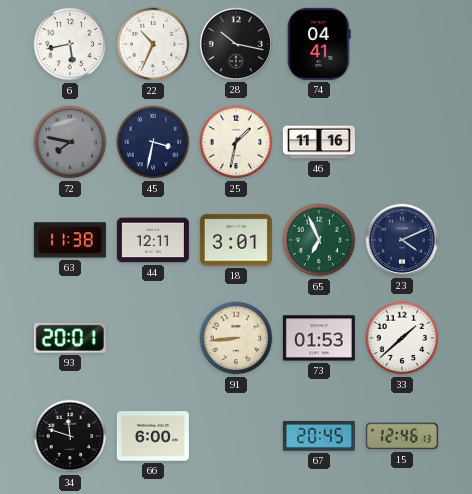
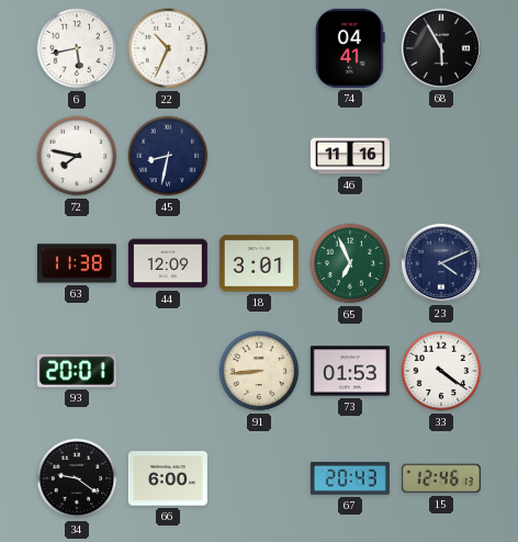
28: 10:17 -> none (236, 44)
68: none -> 5:55 (441, 48)
72 dial: grey -> white (77, 156)
45: 3:32 -> 8:32 (168, 156)
25: 1:32 -> none (236, 142)
44: 12:11 -> 12:09 (168, 263)
33: 1:38 -> 4:21 (441, 371)
34: 11:48 -> 9:21 (77, 478)
67: 20:45 -> 20:43 (350, 478)
